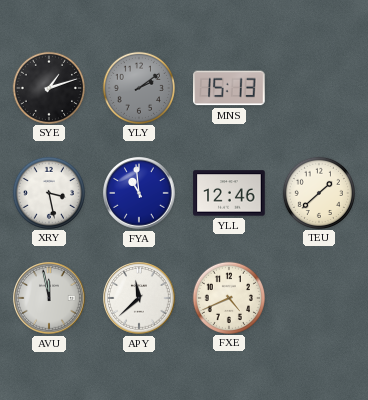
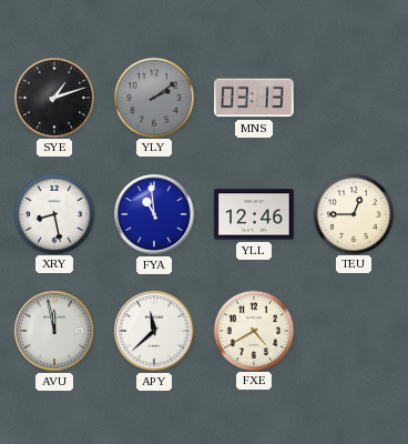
MNS: 15:13 -> 03:13 (254, 98)
XRY: 3:28 -> 8:28 (53, 213)
TEU: 1:38 -> 12:45 (353, 213)
FXE: 4:41 -> 4:40 (253, 330)
